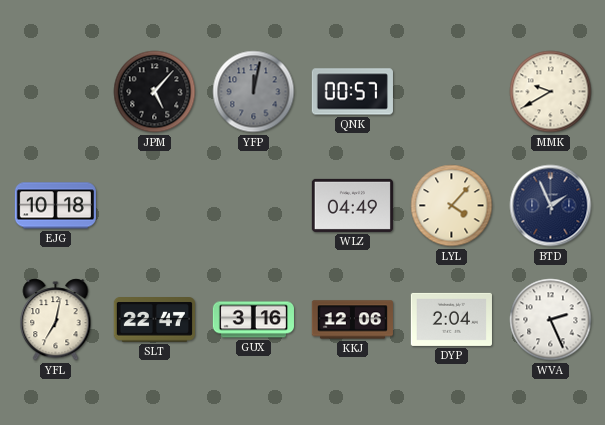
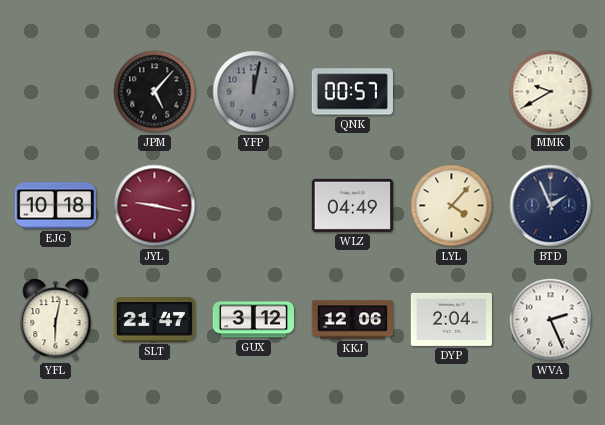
JYL: none -> 9:17 (155, 206)
YFL: 7:02 -> 6:02 (56, 320)
SLT: 22:47 -> 21:47 (154, 320)
GUX: 3:16 -> 3:12 (253, 320)
